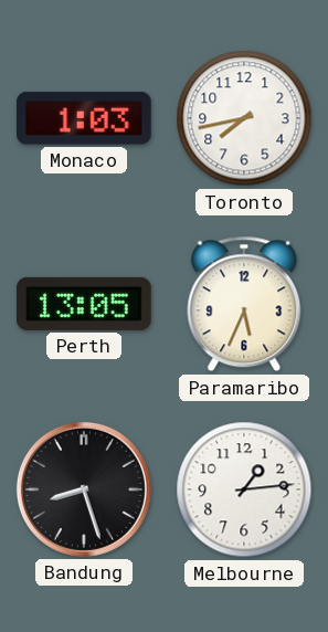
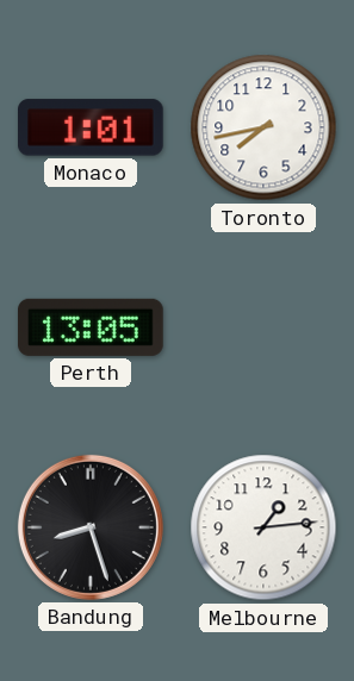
Monaco: 1:03 -> 1:01 (92, 127)
Paramaribo: 5:34 -> none (244, 304)
